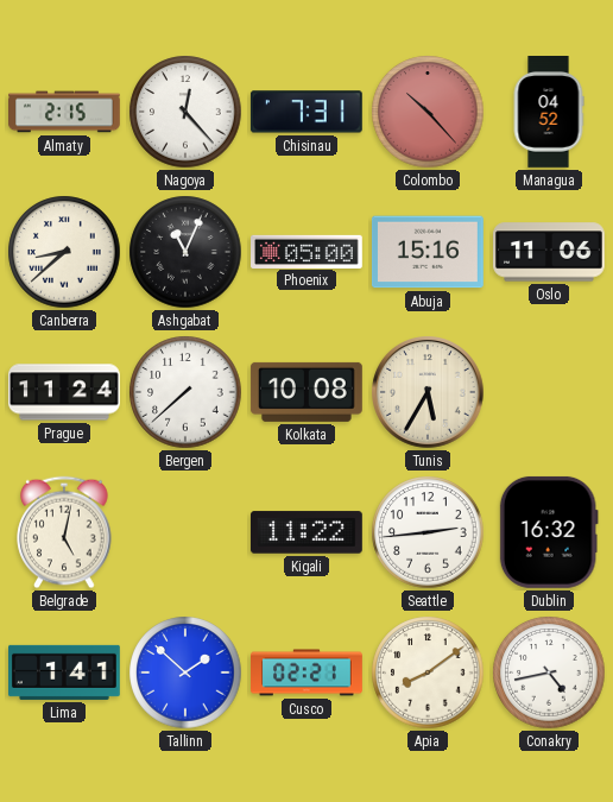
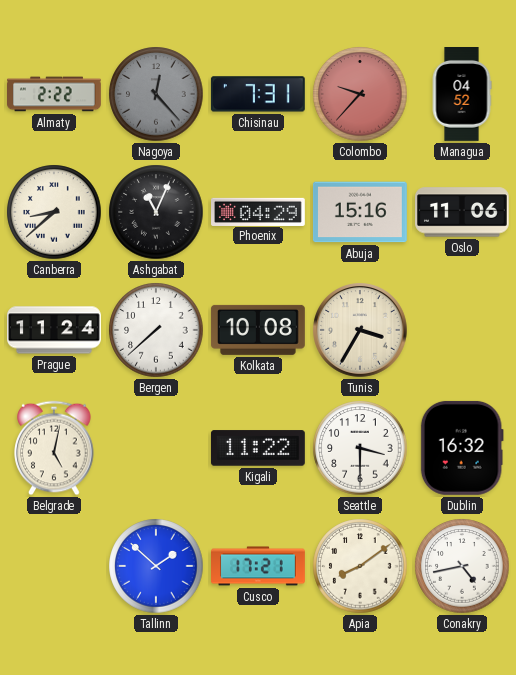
Almaty: 2:15 -> 2:22 (55, 94)
Nagoya dial: white -> grey (156, 94)
Colombo: 10:23 -> 9:37 (360, 94)
Phoenix: 05:00 -> 04:29 (259, 211)
Tunis: 5:35 -> 3:35 (361, 331)
Seattle: 2:44 -> 3:30 (360, 448)
Lima: 1:41 -> none (65, 672)
Cusco: 02:21 -> 17:21 (259, 566)
